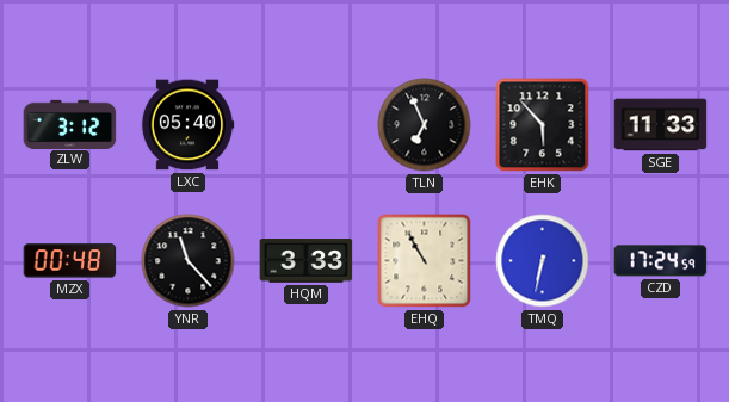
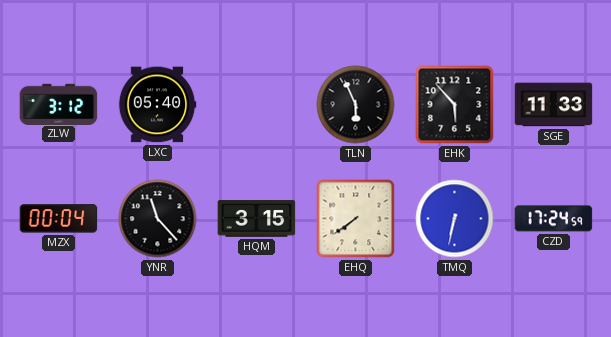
TLN: 6:56 -> 5:56 (356, 105)
MZX: 00:48 -> 00:04 (59, 219)
HQM: 3:33 -> 3:15 (257, 219)
EHQ: 10:55 -> 7:39 (356, 219)
